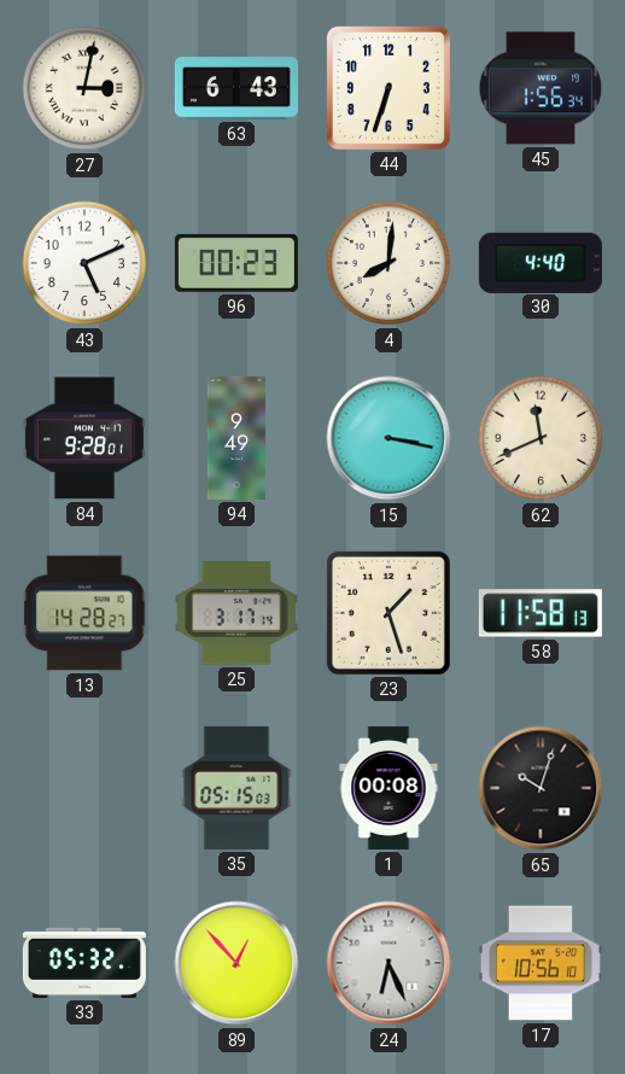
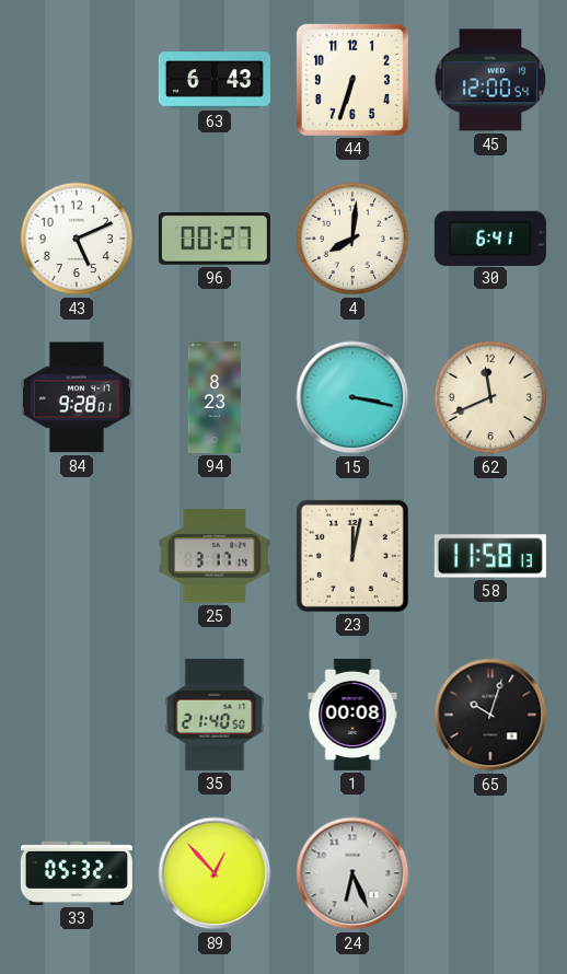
27: 3:02 -> none (84, 88)
45: 1:56 -> 12:00 (490, 80)
96: 00:23 -> 00:27 (215, 239)
30: 4:40 -> 6:41 (490, 237)
94: 9:49 -> 8:23 (215, 397)
13: 14:28 -> none (84, 613)
23: 1:27 -> 12:02 (352, 556)
35: 05:15 -> 21:40 (215, 715)
17: 10:56 -> none (541, 963)
